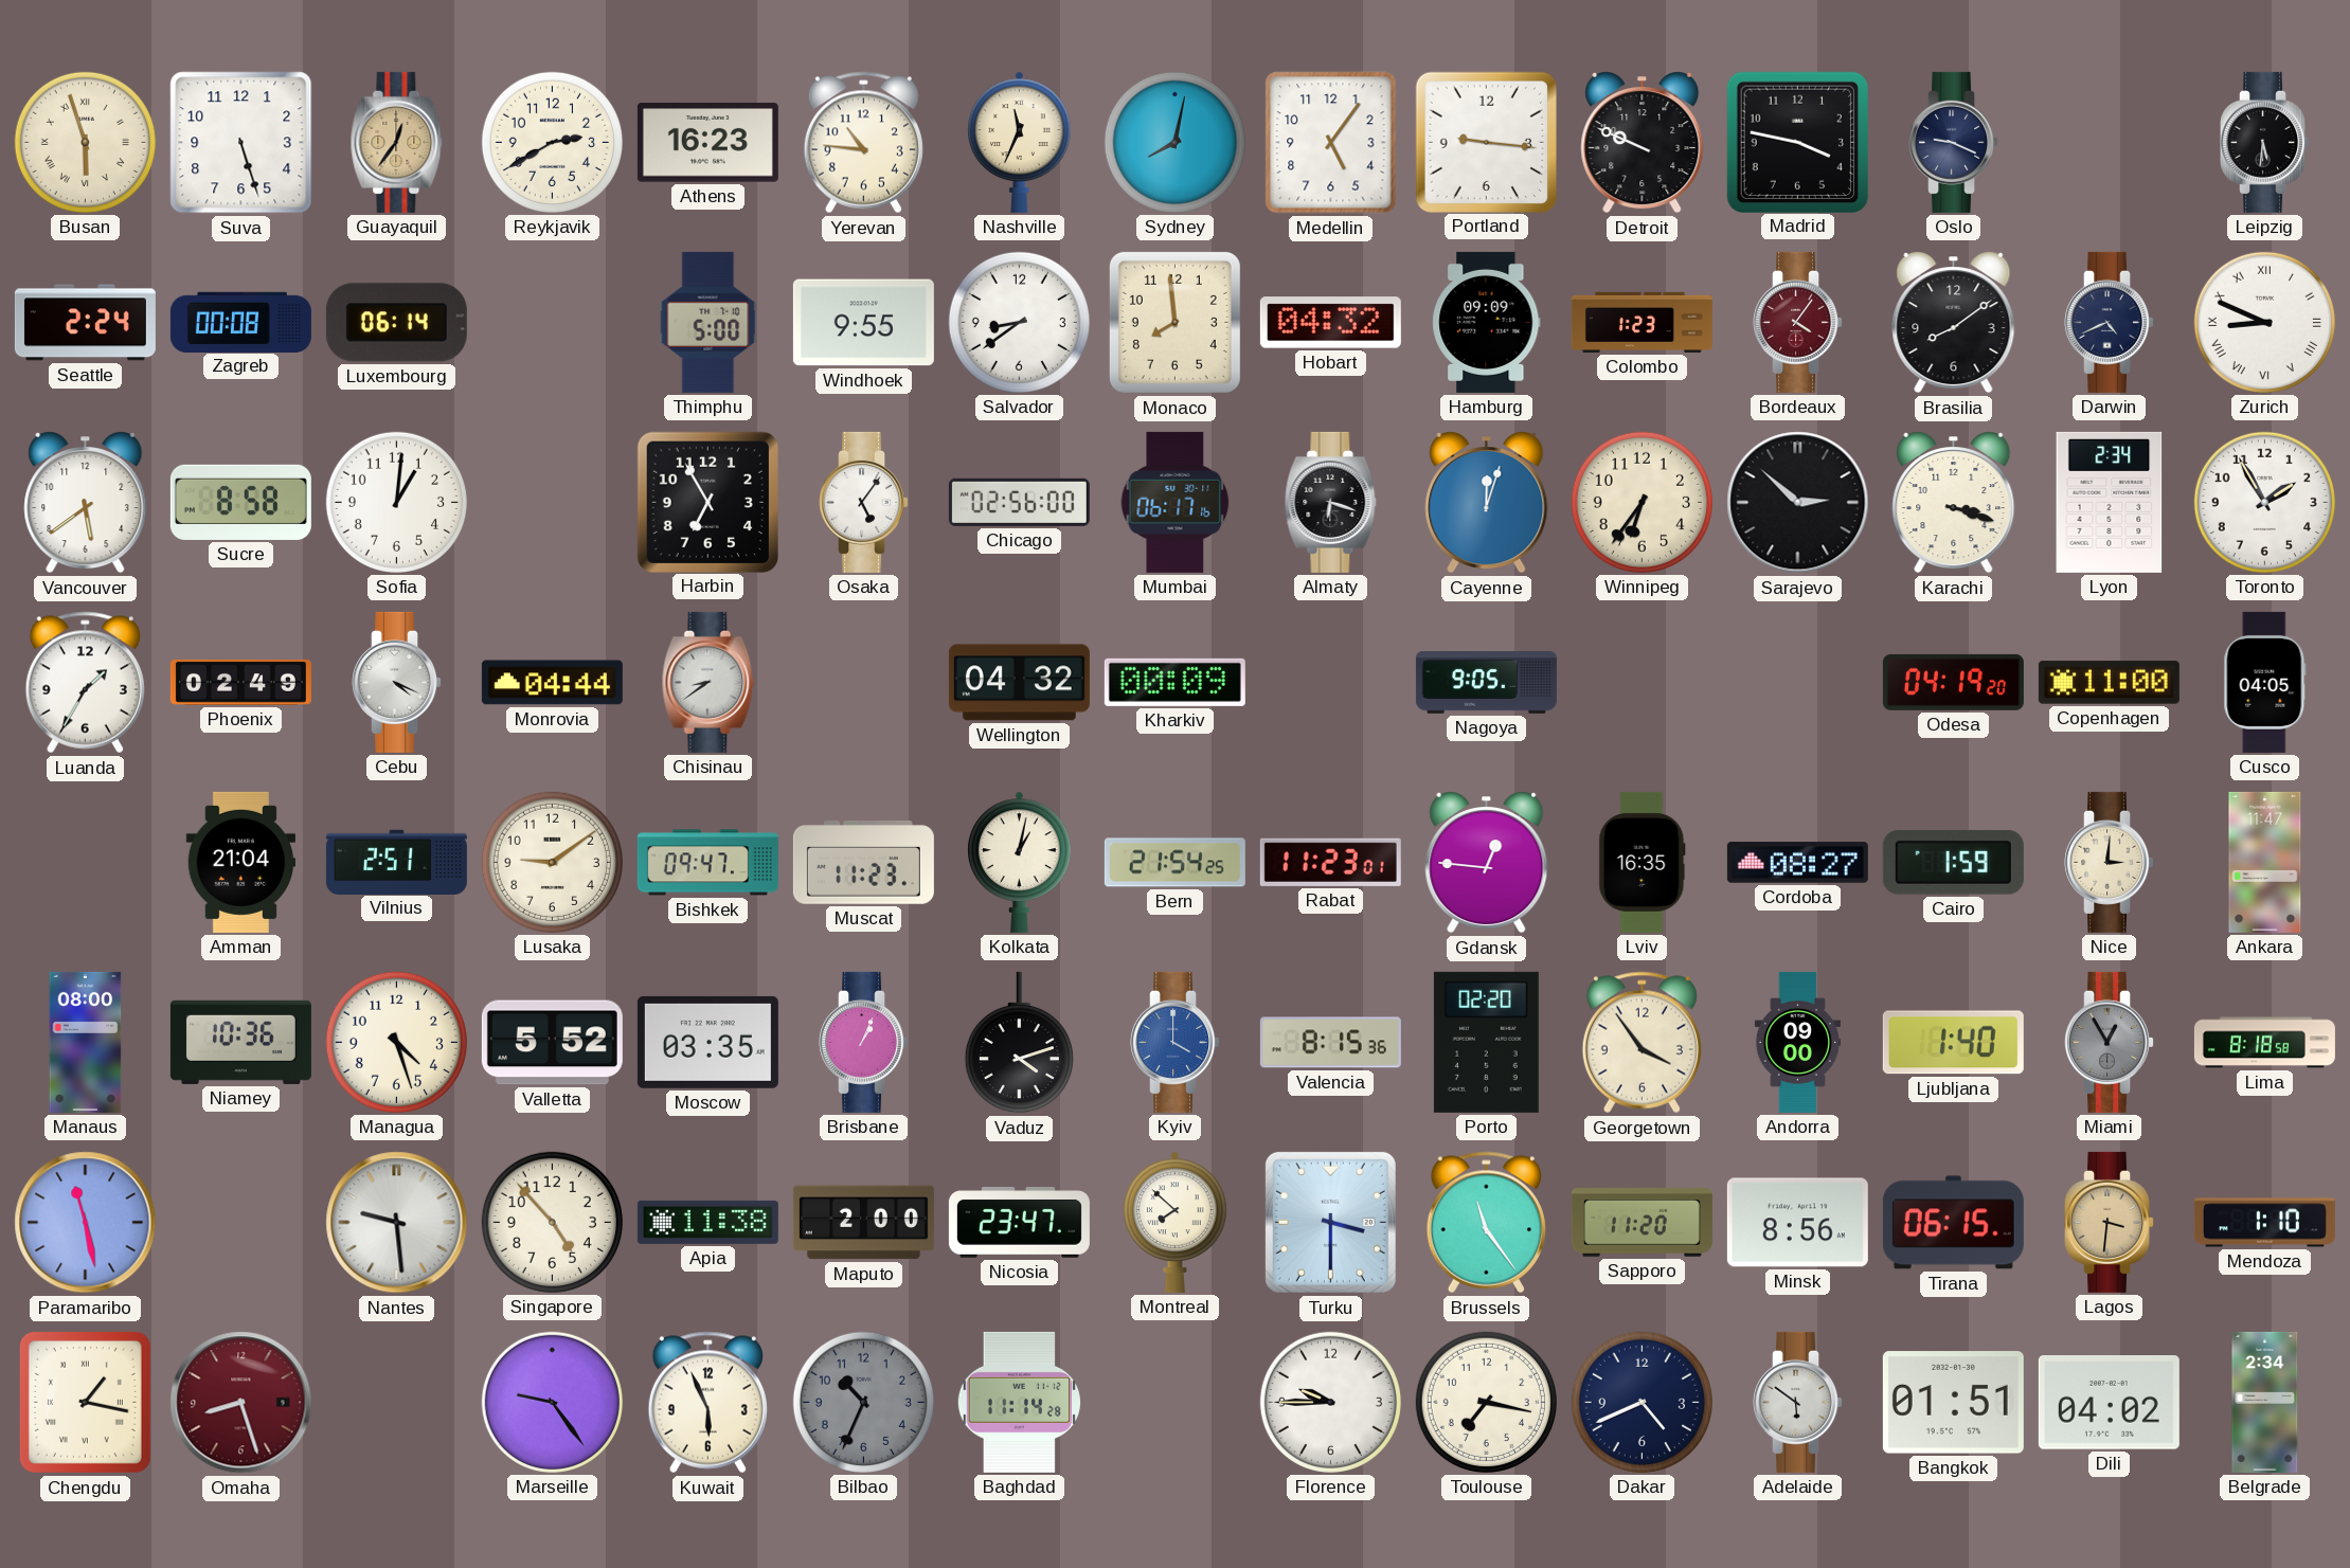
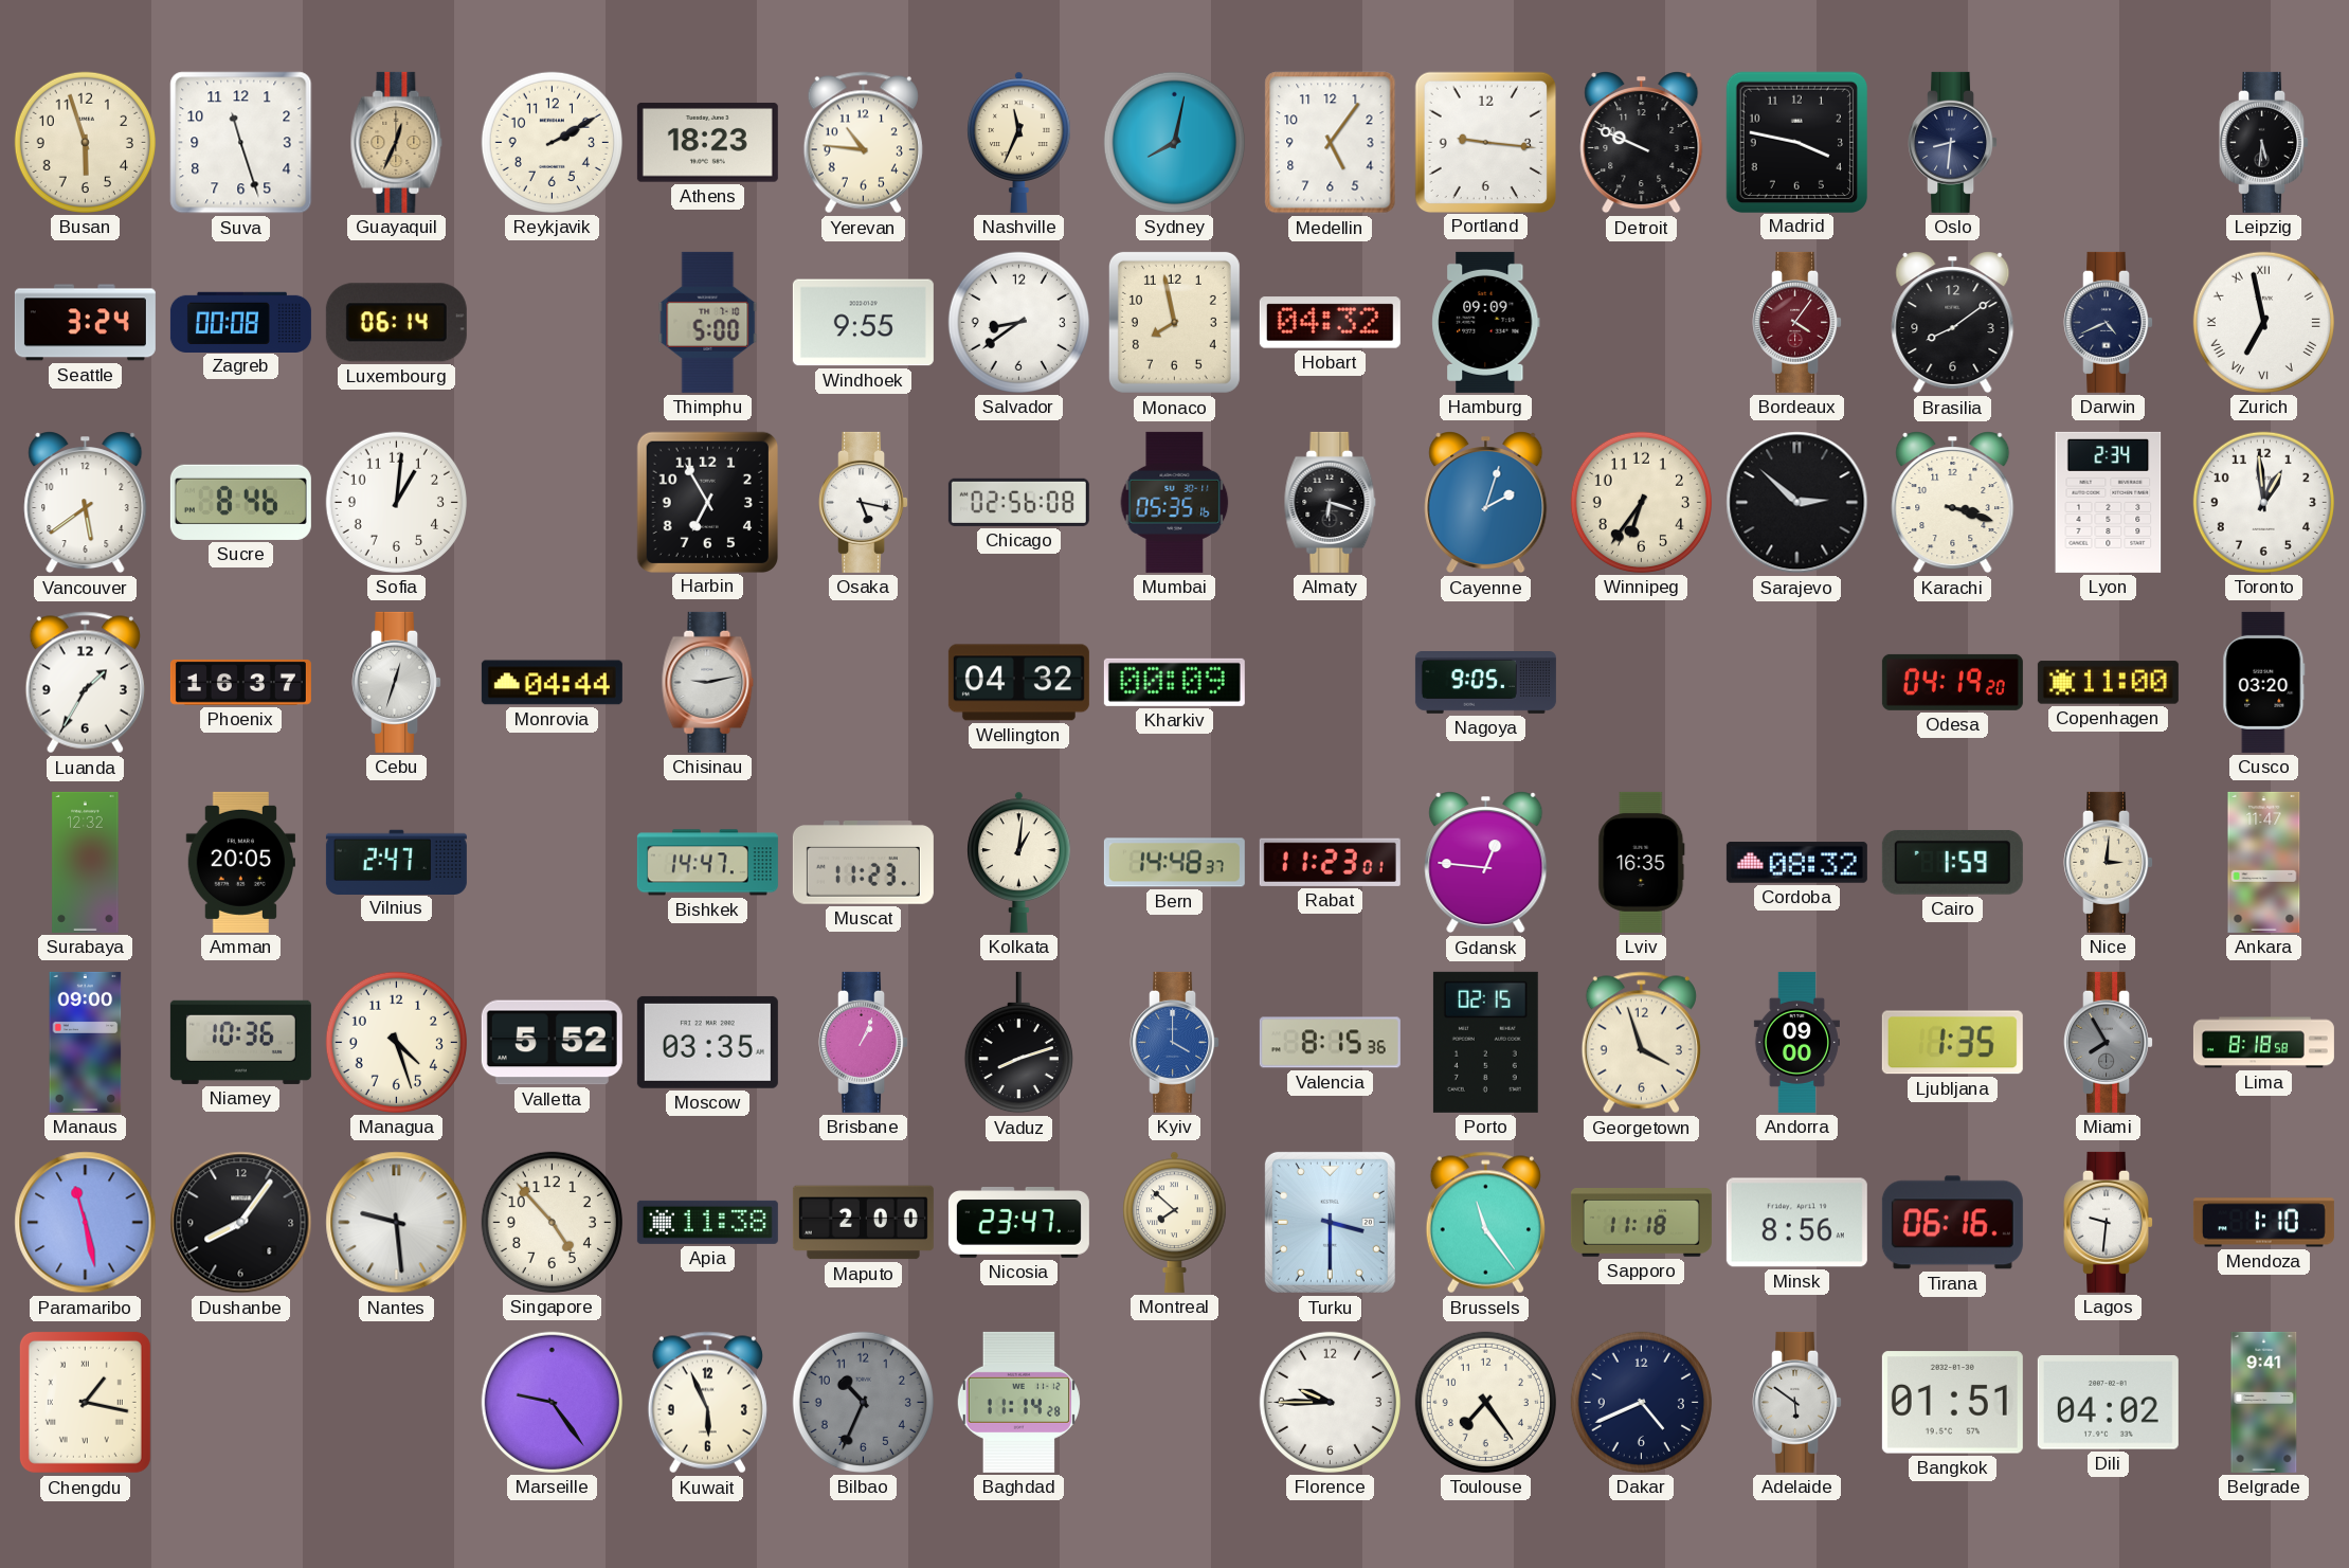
Busan numerals: Roman -> Arabic (85, 142)
Suva: 5:27 -> 11:27 (241, 143)
Guayaquil: 12:36 -> 12:34 (397, 142)
Reykjavik: 2:40 -> 2:10 (552, 142)
Athens: 16:23 -> 18:23 (707, 143)
Oslo: 9:19 -> 8:31 (1953, 142)
Seattle: 2:24 -> 3:24 (85, 323)
Monaco: 7:59 -> 7:58 (1174, 322)
Colombo: 1:23 -> none (1642, 322)
Zurich: 8:49 -> 6:58 (2263, 322)
Sucre: 8:58 -> 8:46 (240, 502)
Osaka: 5:06 -> 5:17 (864, 502)
Chicago: 02:56:00 -> 02:56:08 (1018, 502)
Mumbai: 06:17 -> 05:35 (1175, 502)
Cayenne: 12:03 -> 2:03 (1486, 503)
Toronto: 1:55 -> 12:59 (2263, 502)
Phoenix: 02:49 -> 16:37 (240, 682)
Cebu: 4:19 -> 12:33 (397, 682)
Chisinau: 8:39 -> 9:13 (708, 682)
Cusco: 04:05 -> 03:20 (2264, 682)
Surabaya: none -> 12:32 (86, 862)
Amman: 21:04 -> 20:05 (240, 862)
Vilnius: 2:51 -> 2:47 (396, 862)
Lusaka: 9:09 -> none (552, 862)
Bishkek: 09:47 -> 14:47 (707, 863)
Kolkata: 1:02 -> 1:01 (1019, 862)
Bern: 21:54 -> 14:48 (1174, 863)
Cordoba: 08:27 -> 08:32 (1796, 863)
Manaus: 08:00 -> 09:00 (86, 1042)
Vaduz: 4:12 -> 8:12 (1018, 1043)
Porto: 02:20 -> 02:15 (1485, 1042)
Georgetown: 3:54 -> 3:57 (1641, 1043)
Ljubljana: 1:40 -> 1:35 (1952, 1043)
Miami: 12:55 -> 7:55 (2109, 1042)
Dushanbe: none -> 8:06 (241, 1223)
Sapporo: 11:20 -> 11:18 (1641, 1223)
Tirana: 06:15 -> 06:16 (1952, 1223)
Lagos: 3:31 -> 9:31 (2109, 1222)
Lagos dial: champagne -> white (2109, 1222)
Omaha: 8:27 -> none (241, 1403)
Toulouse: 7:17 -> 7:24 (1485, 1402)
Belgrade: 2:34 -> 9:41 (2264, 1402)
